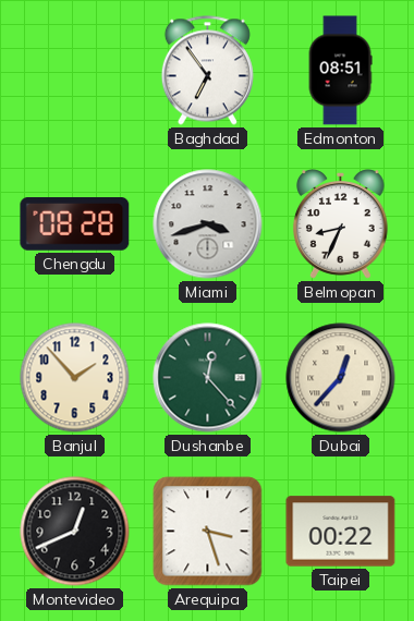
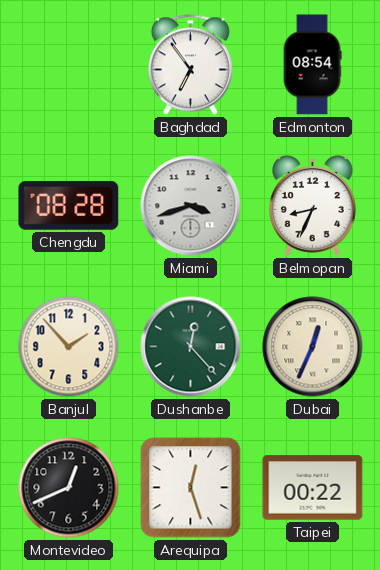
Edmonton: 08:51 -> 08:54 (312, 65)
Dubai: 12:37 -> 12:34 (313, 347)
Arequipa: 3:27 -> 12:27 (191, 488)
